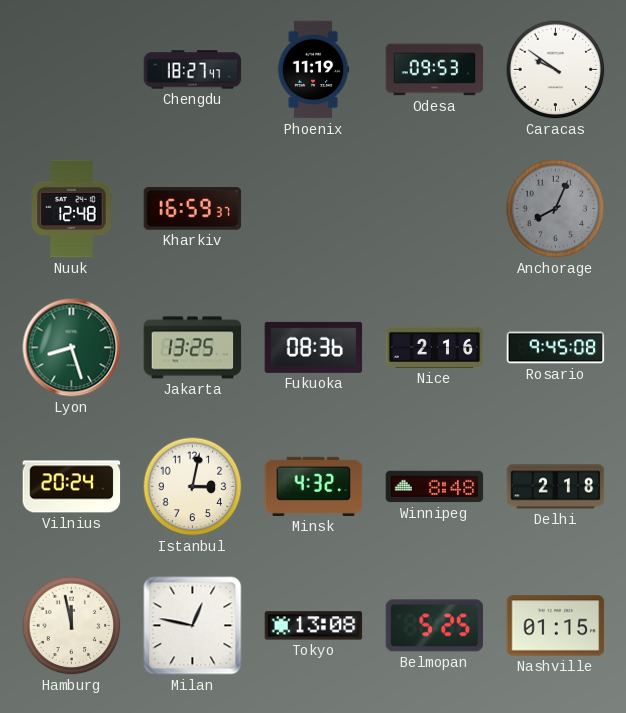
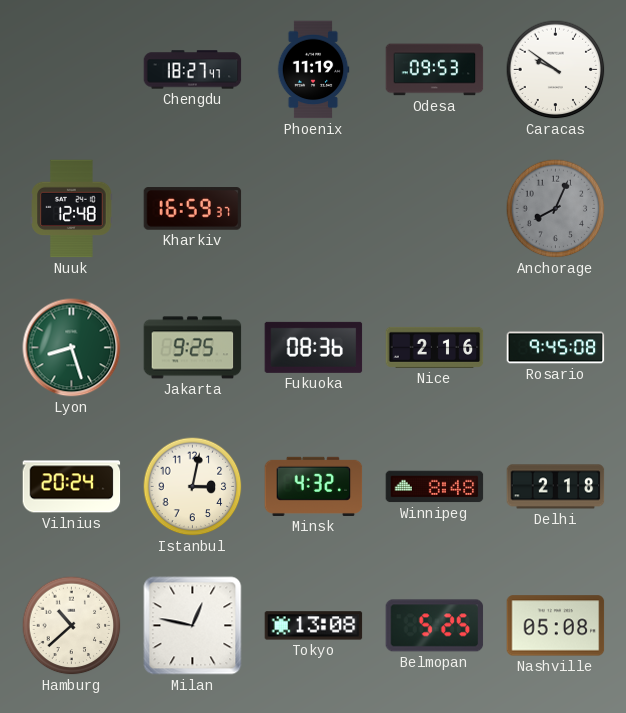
Jakarta: 13:25 -> 9:25 (193, 348)
Hamburg: 11:58 -> 10:38 (72, 626)
Nashville: 01:15 -> 05:08 (556, 626)
